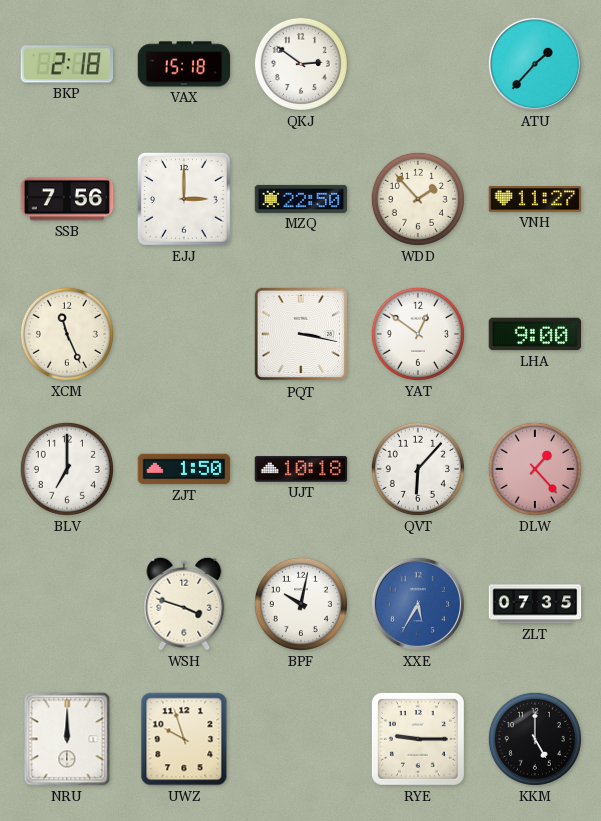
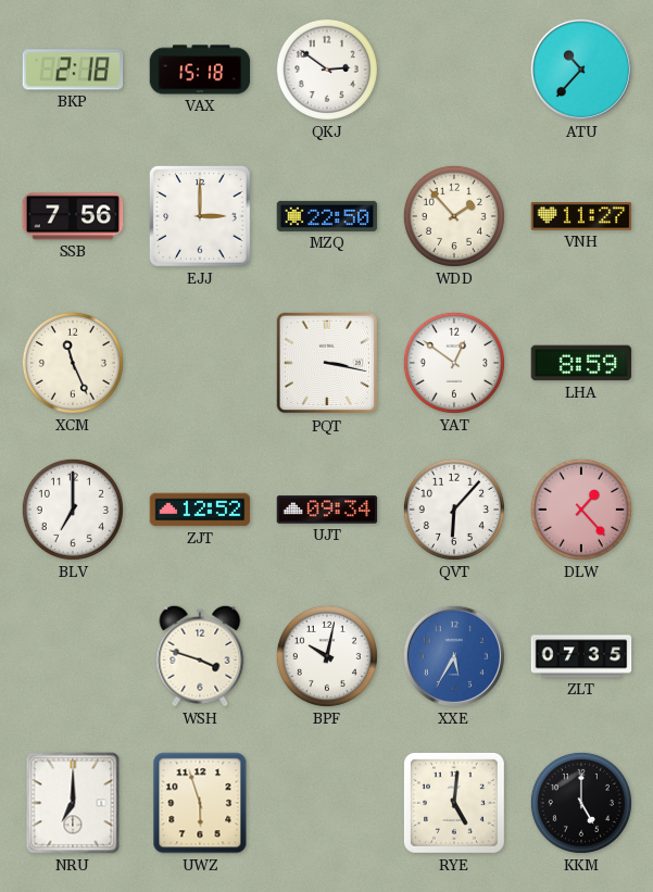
ATU: 1:37 -> 10:37 (581, 70)
LHA: 9:00 -> 8:59 (581, 363)
ZJT: 1:50 -> 12:52 (200, 510)
UJT: 10:18 -> 09:34 (327, 510)
NRU: 12:00 -> 7:00 (73, 803)
UWZ: 9:57 -> 5:57 (200, 803)
RYE: 9:15 -> 5:01 (454, 803)
